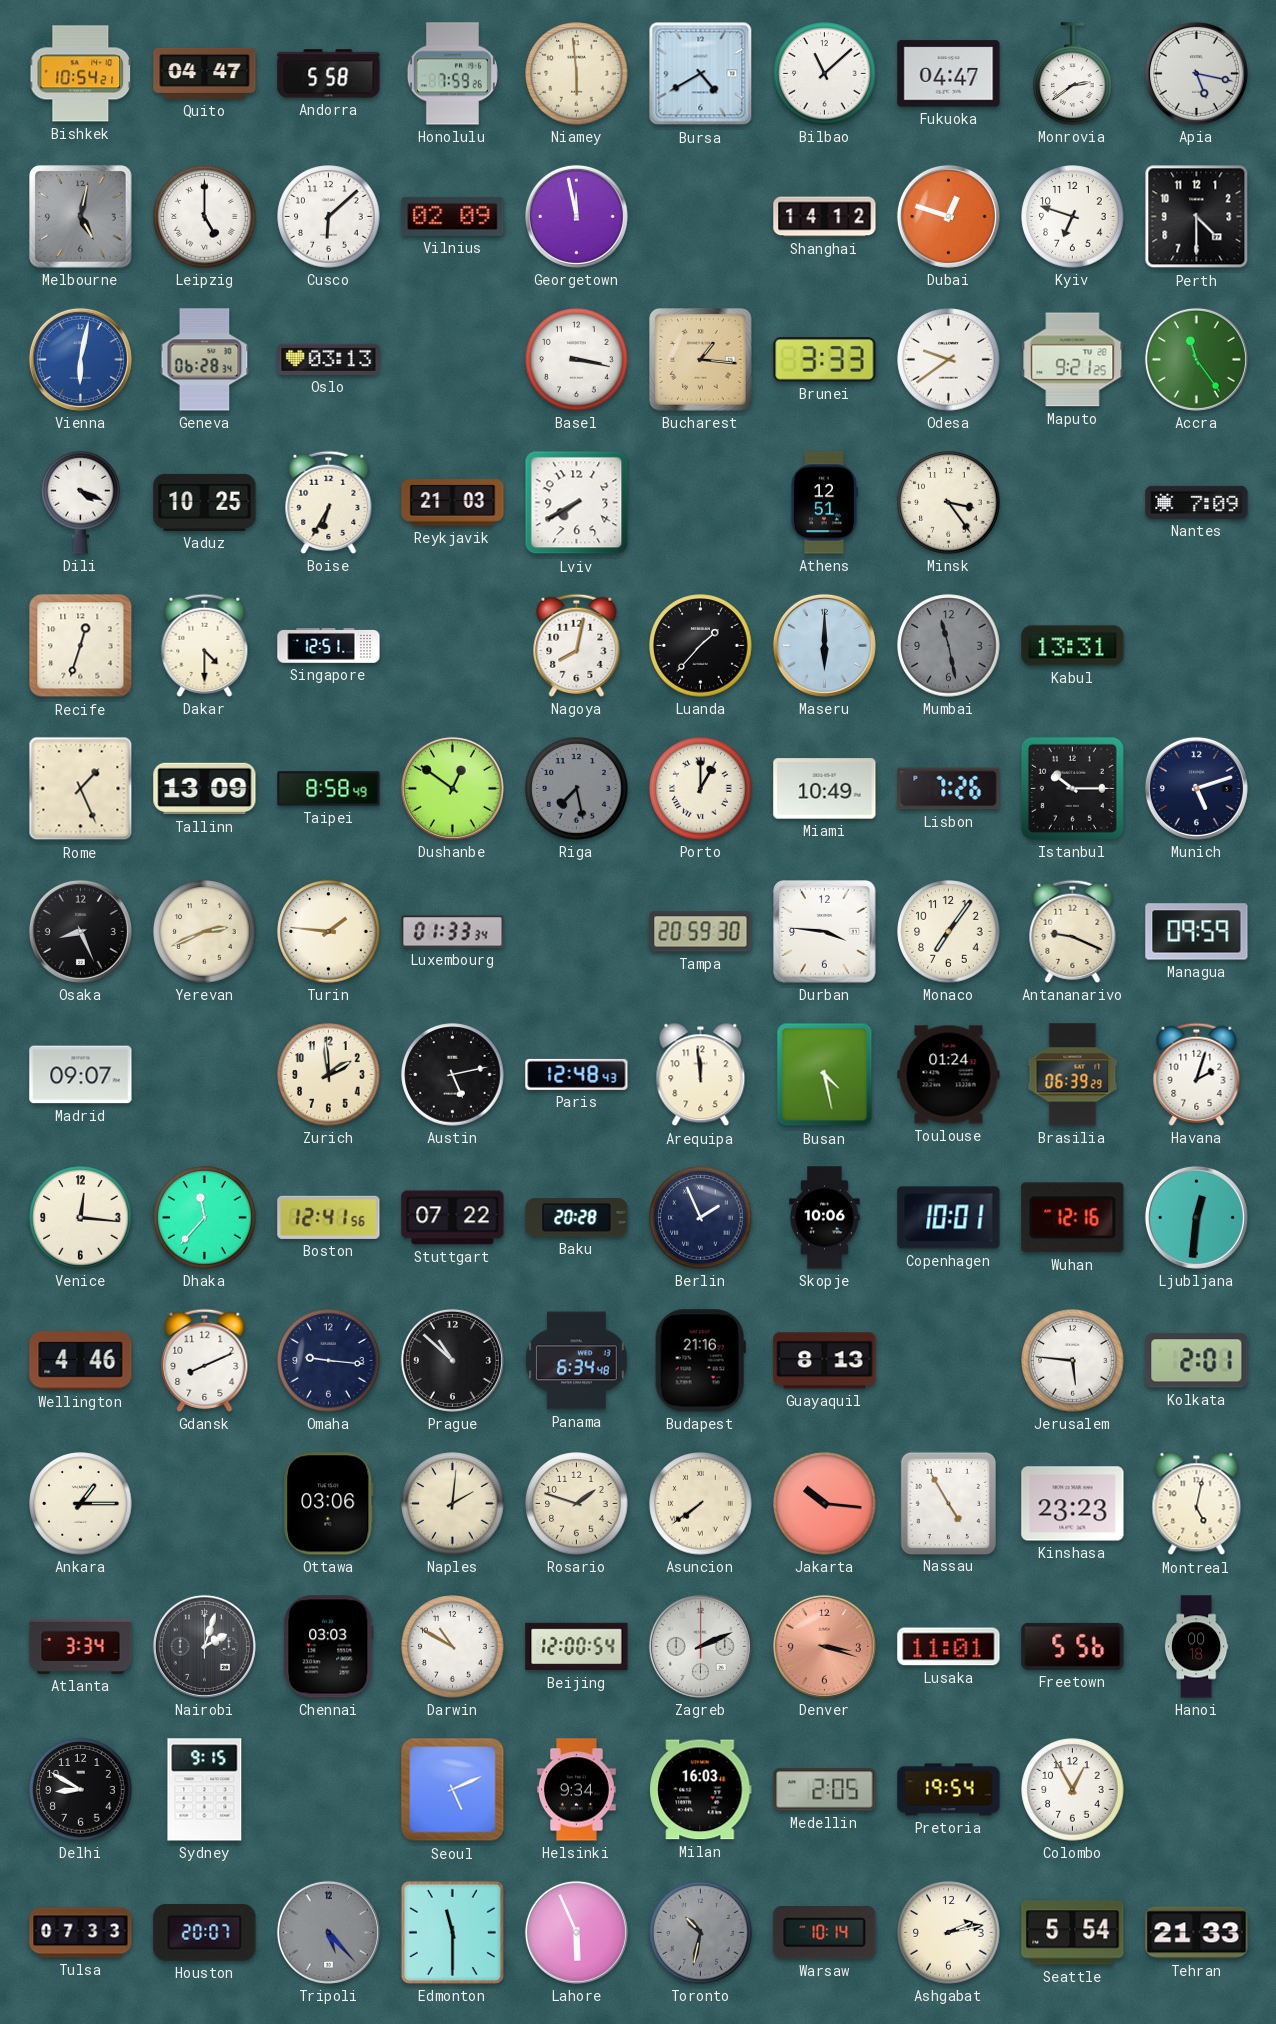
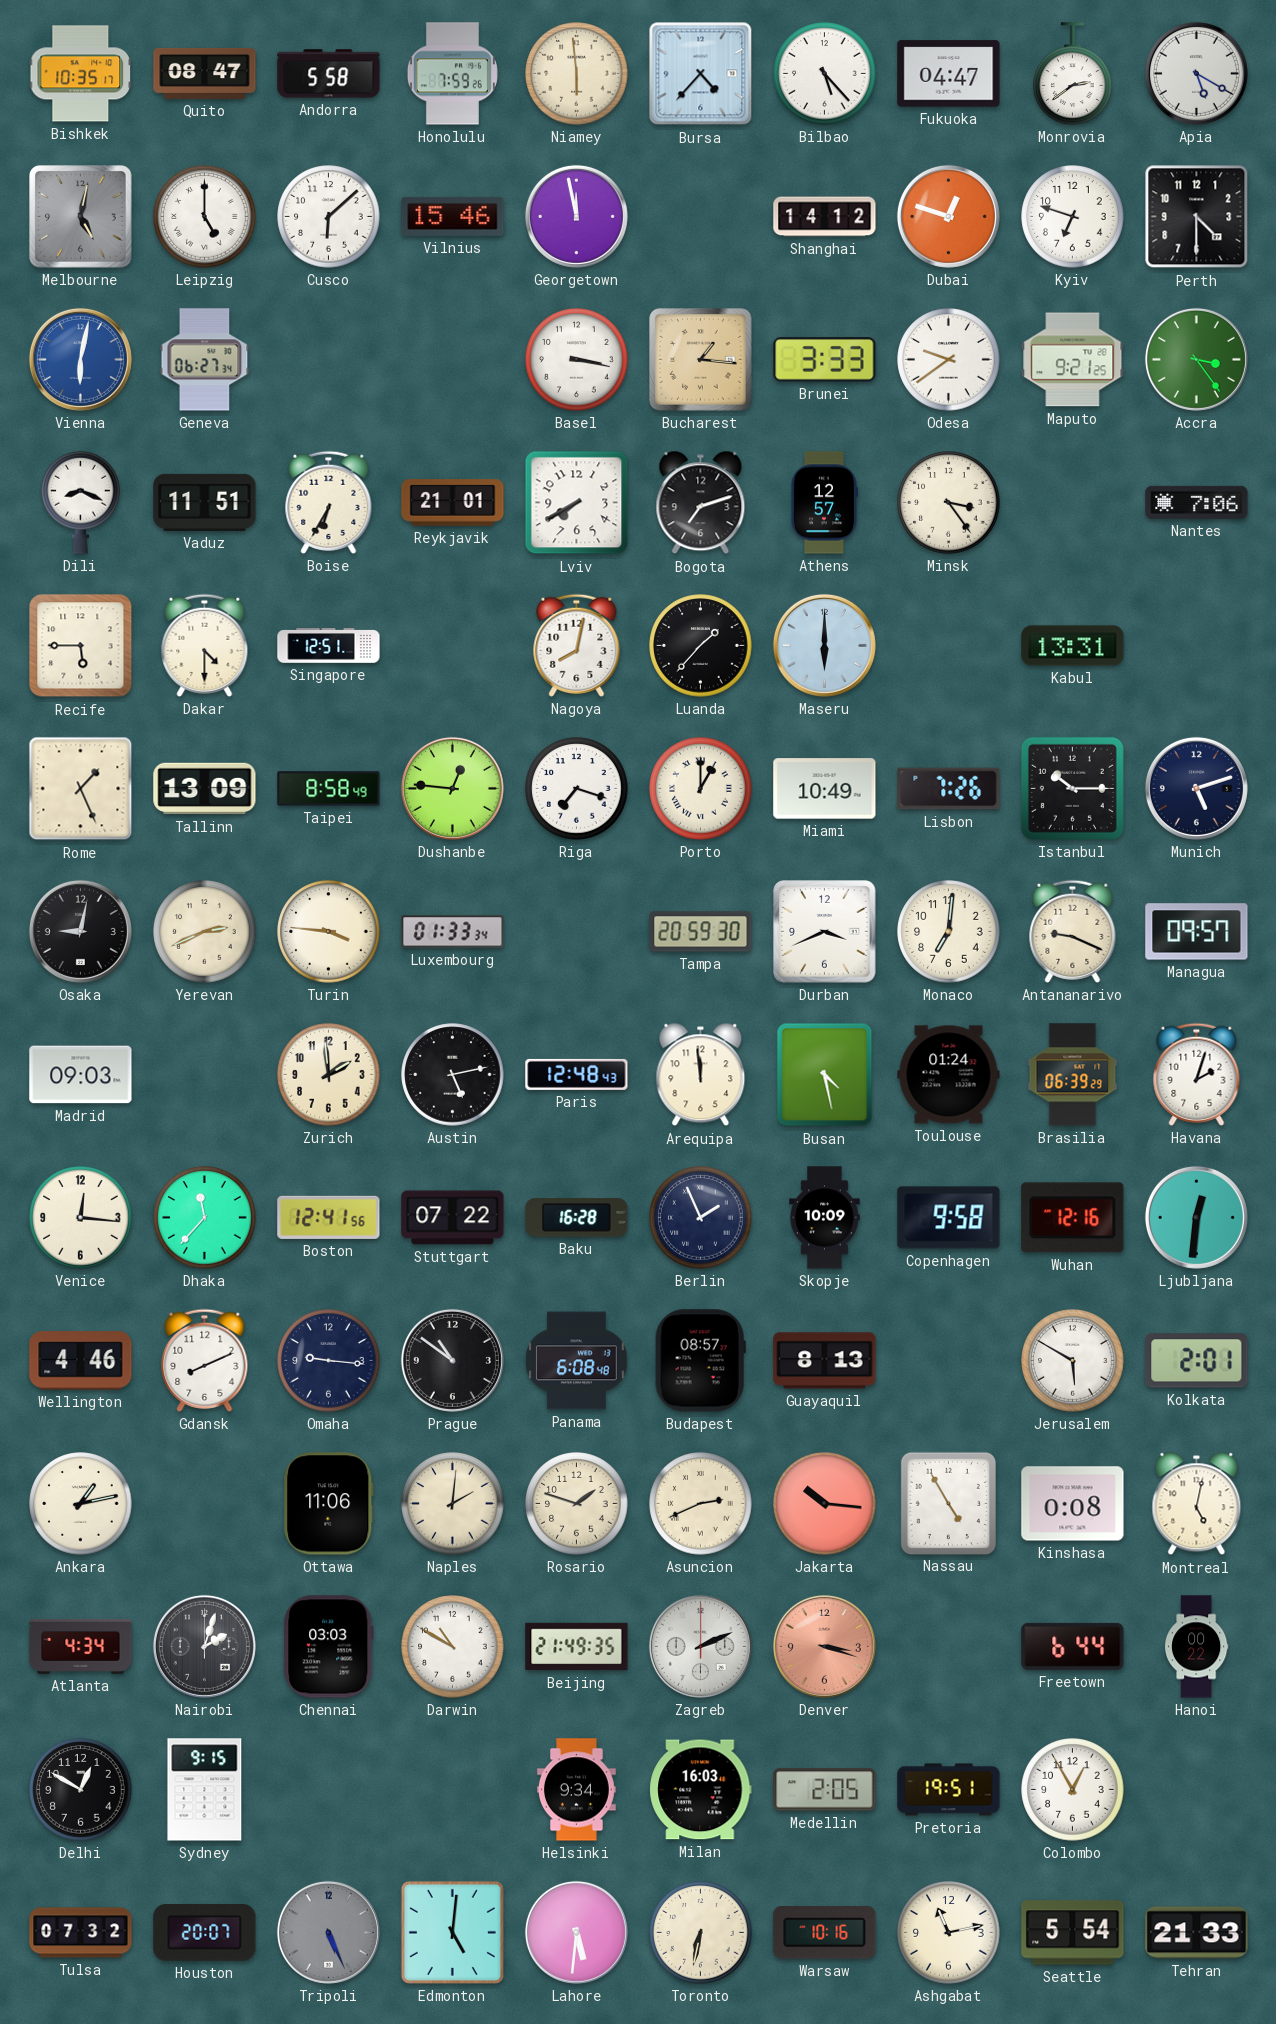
Bishkek: 10:54 -> 10:35 (80, 74)
Quito: 04:47 -> 08:47 (205, 73)
Bursa: 4:40 -> 4:37 (701, 74)
Bilbao: 11:08 -> 5:23 (825, 74)
Apia: 5:17 -> 5:20 (1196, 73)
Vilnius: 02:09 -> 15:46 (453, 216)
Geneva: 06:28 -> 06:27 (205, 360)
Oslo: 03:13 -> none (329, 359)
Accra: 11:24 -> 3:24 (1196, 359)
Dili: 4:19 -> 8:19 (81, 502)
Vaduz: 10:25 -> 11:51 (205, 502)
Reykjavik: 21:03 -> 21:01 (453, 503)
Bogota: none -> 7:12 (701, 503)
Athens: 12:51 -> 12:57 (824, 503)
Nantes: 7:09 -> 7:06 (1197, 502)
Recife: 12:33 -> 5:45 (81, 646)
Mumbai: 11:28 -> none (949, 646)
Dushanbe: 12:51 -> 12:46 (452, 788)
Riga: 7:28 -> 7:18 (577, 789)
Riga dial: grey -> white (577, 789)
Osaka: 8:26 -> 9:02 (80, 931)
Turin: 1:46 -> 3:46 (329, 932)
Durban: 3:46 -> 3:41 (825, 932)
Monaco: 7:06 -> 7:01 (949, 932)
Managua: 09:59 -> 09:57 (1197, 932)
Madrid: 09:07 -> 09:03 (81, 1075)
Baku: 20:28 -> 16:28 (577, 1218)
Skopje: 10:06 -> 10:09 (825, 1218)
Copenhagen: 10:01 -> 9:58 (949, 1218)
Prague: 10:52 -> 10:51 (452, 1360)
Panama: 6:34 -> 6:08 (577, 1361)
Budapest: 21:16 -> 08:57 (700, 1361)
Jerusalem: 5:46 -> 5:50 (1073, 1361)
Ankara: 1:15 -> 1:13 (81, 1504)
Ottawa: 03:06 -> 11:06 (329, 1504)
Asuncion: 7:39 -> 2:41 (701, 1504)
Kinshasa: 23:23 -> 0:08 (1073, 1504)
Atlanta: 3:34 -> 4:34 (81, 1646)
Beijing: 12:00 -> 21:49 (577, 1647)
Lusaka: 11:01 -> none (949, 1647)
Freetown: 5:56 -> 6:44 (1073, 1646)
Hanoi: 00:18 -> 00:22 (1196, 1647)
Delhi: 8:50 -> 12:50 (81, 1790)
Seoul: 5:11 -> none (453, 1790)
Pretoria: 19:54 -> 19:51 (949, 1790)
Tulsa: 07:33 -> 07:32 (81, 1933)
Tripoli: 5:23 -> 5:26 (328, 1932)
Edmonton: 11:30 -> 5:01 (452, 1932)
Lahore: 5:56 -> 5:31 (576, 1932)
Toronto: 10:32 -> 6:32 (701, 1933)
Toronto dial: grey -> cream (701, 1933)
Warsaw: 10:14 -> 10:16 (825, 1933)
Ashgabat: 2:13 -> 11:13 (949, 1933)
